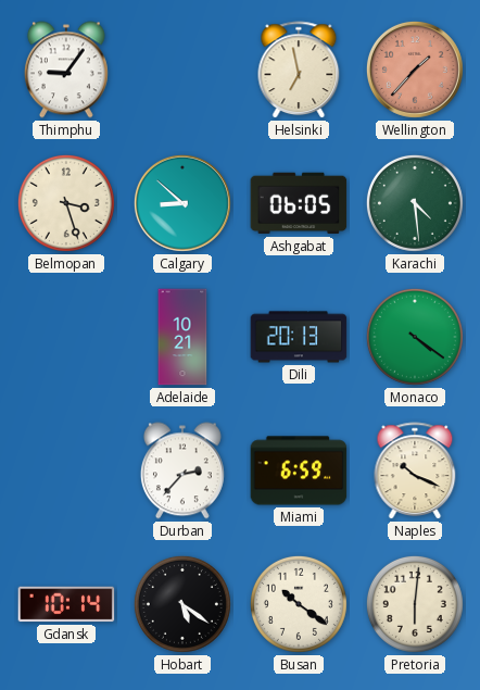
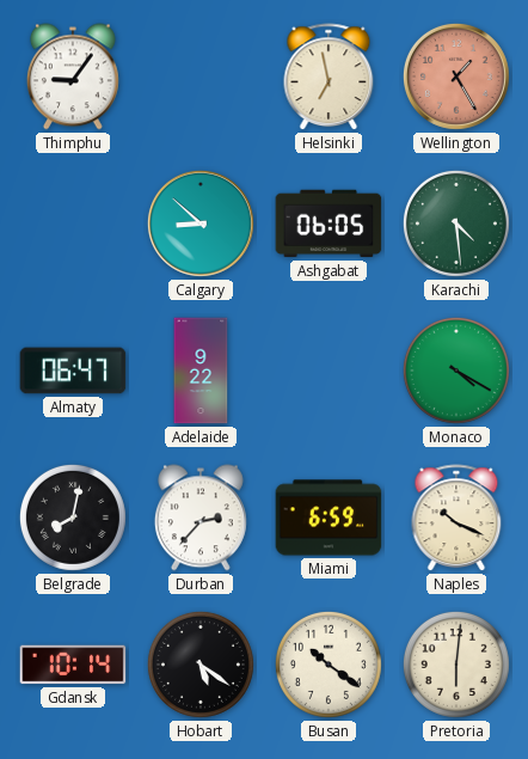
Wellington: 1:37 -> 1:25 (456, 76)
Belmopan: 3:27 -> none (66, 203)
Almaty: none -> 06:47 (73, 371)
Adelaide: 10:21 -> 9:22 (201, 371)
Dili: 20:13 -> none (299, 337)
Monaco: 4:21 -> 4:20 (456, 371)
Belgrade: none -> 8:02 (73, 518)
